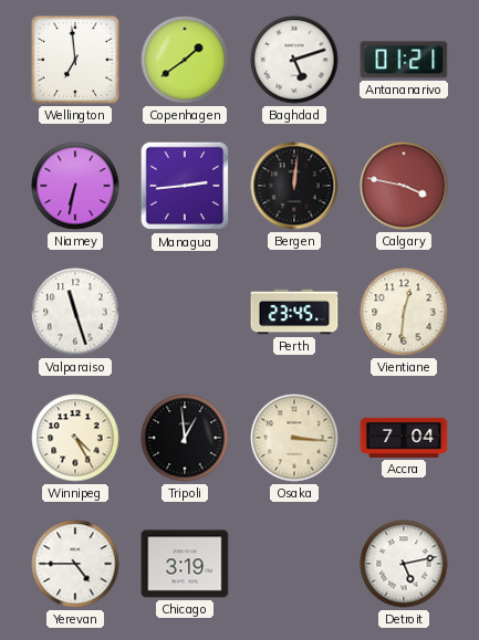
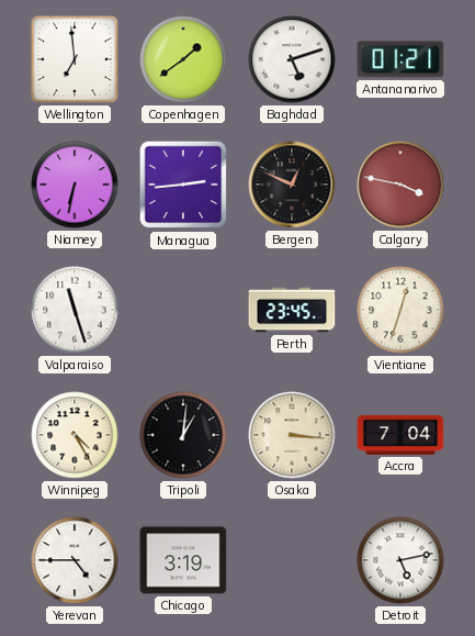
Bergen: 12:01 -> 12:49 (292, 185)
Vientiane: 12:31 -> 12:33 (400, 310)
Tripoli: 12:59 -> 1:01 (183, 435)
